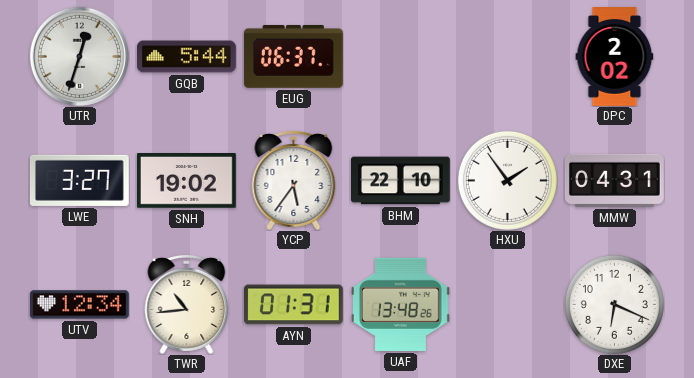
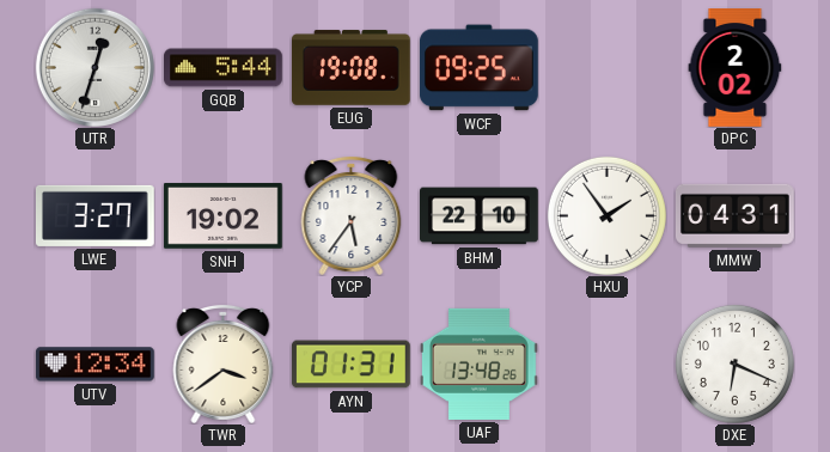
EUG: 06:37 -> 19:08 (350, 67)
WCF: none -> 09:25 (478, 68)
TWR: 10:44 -> 3:39 (224, 364)
